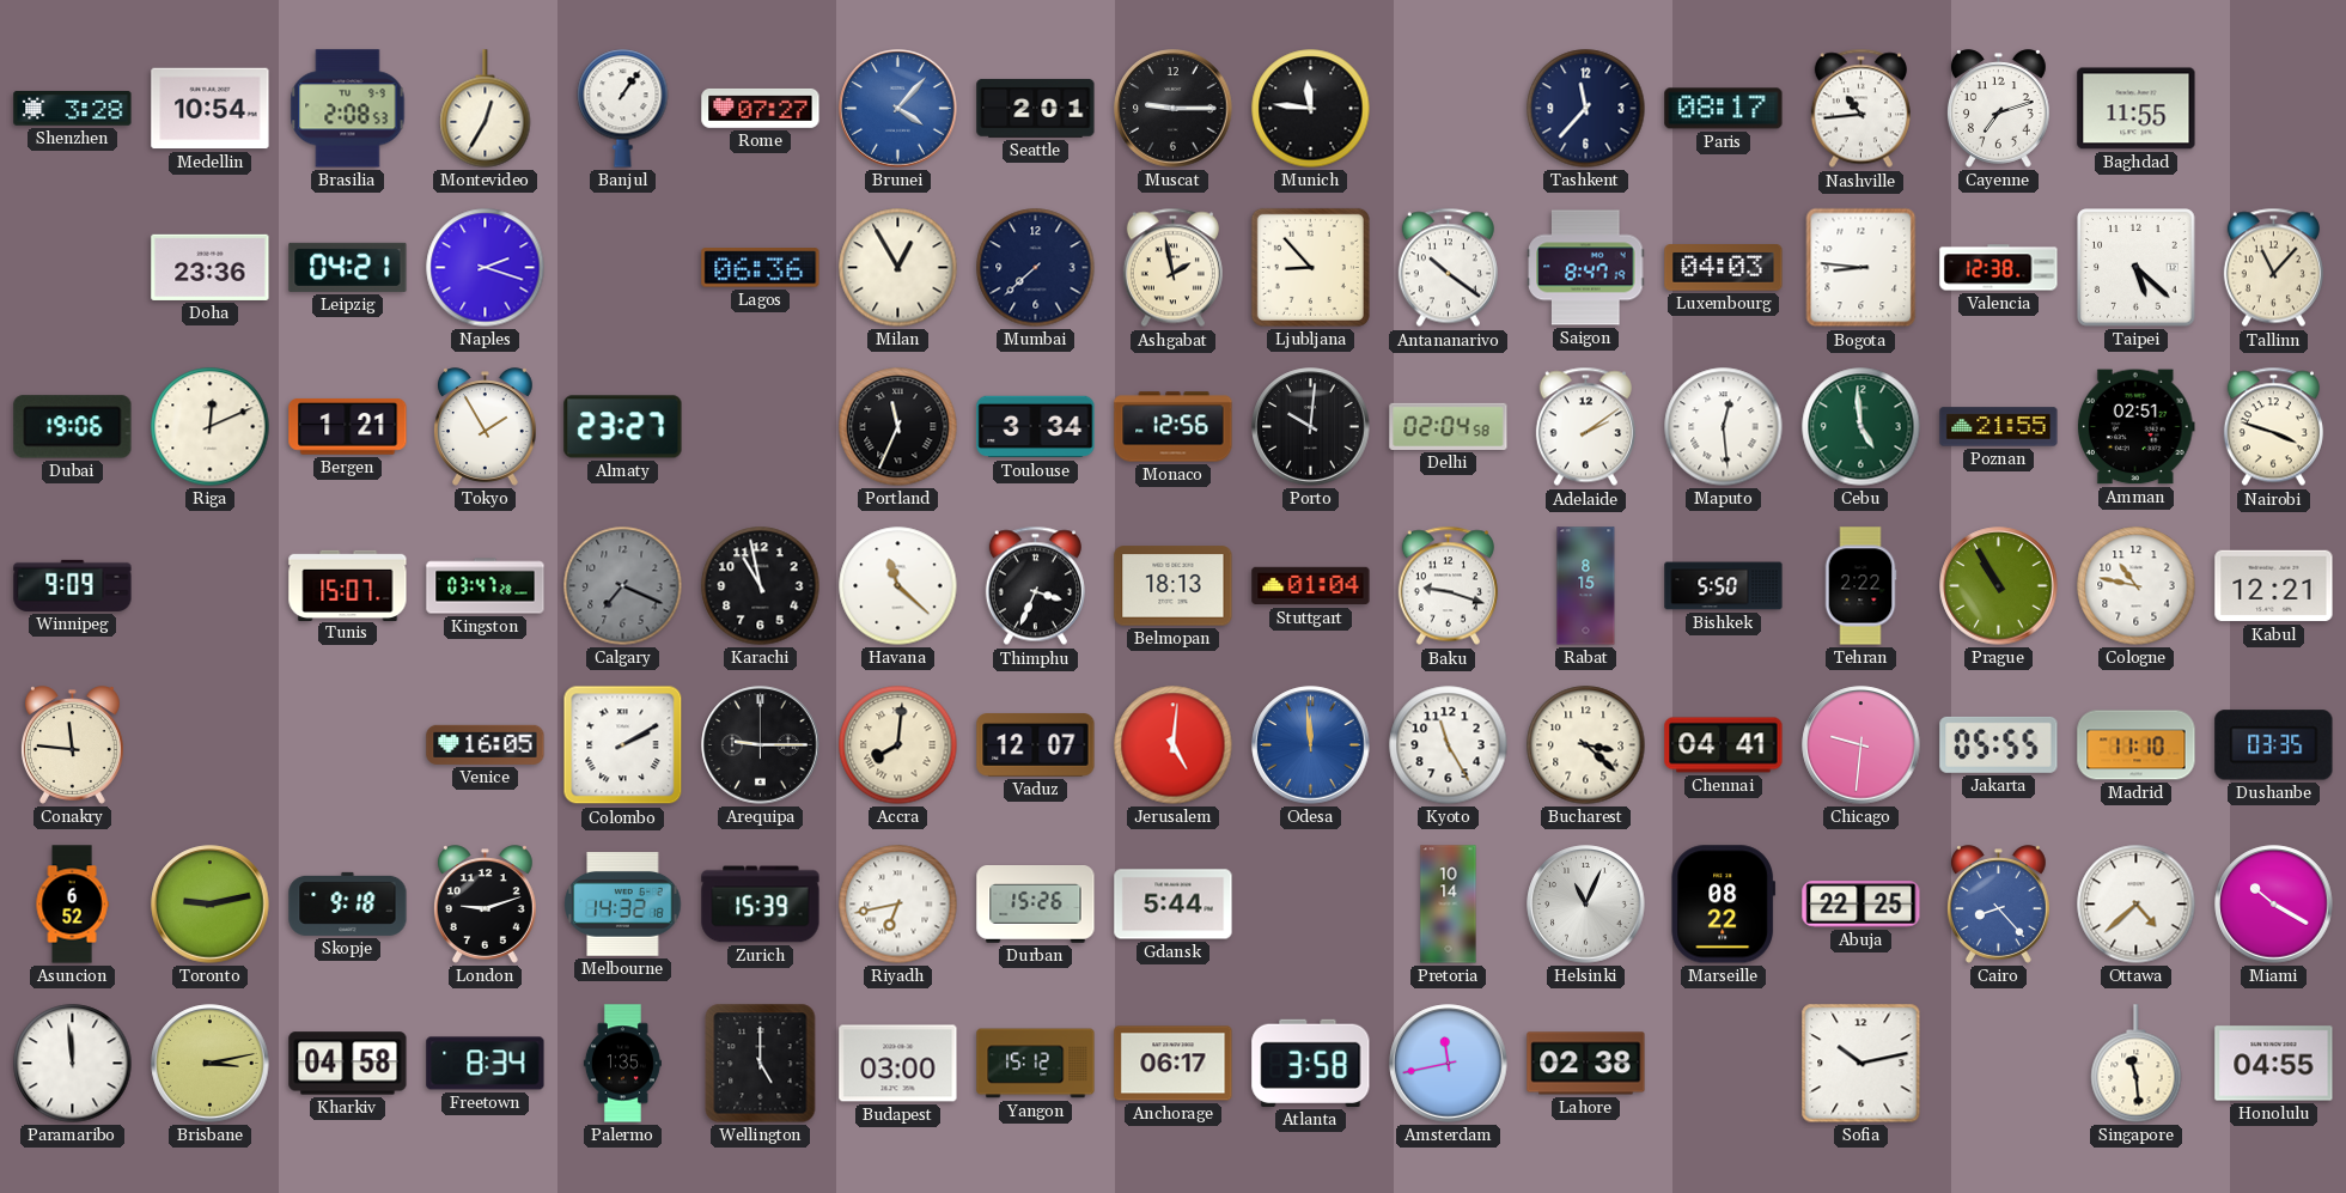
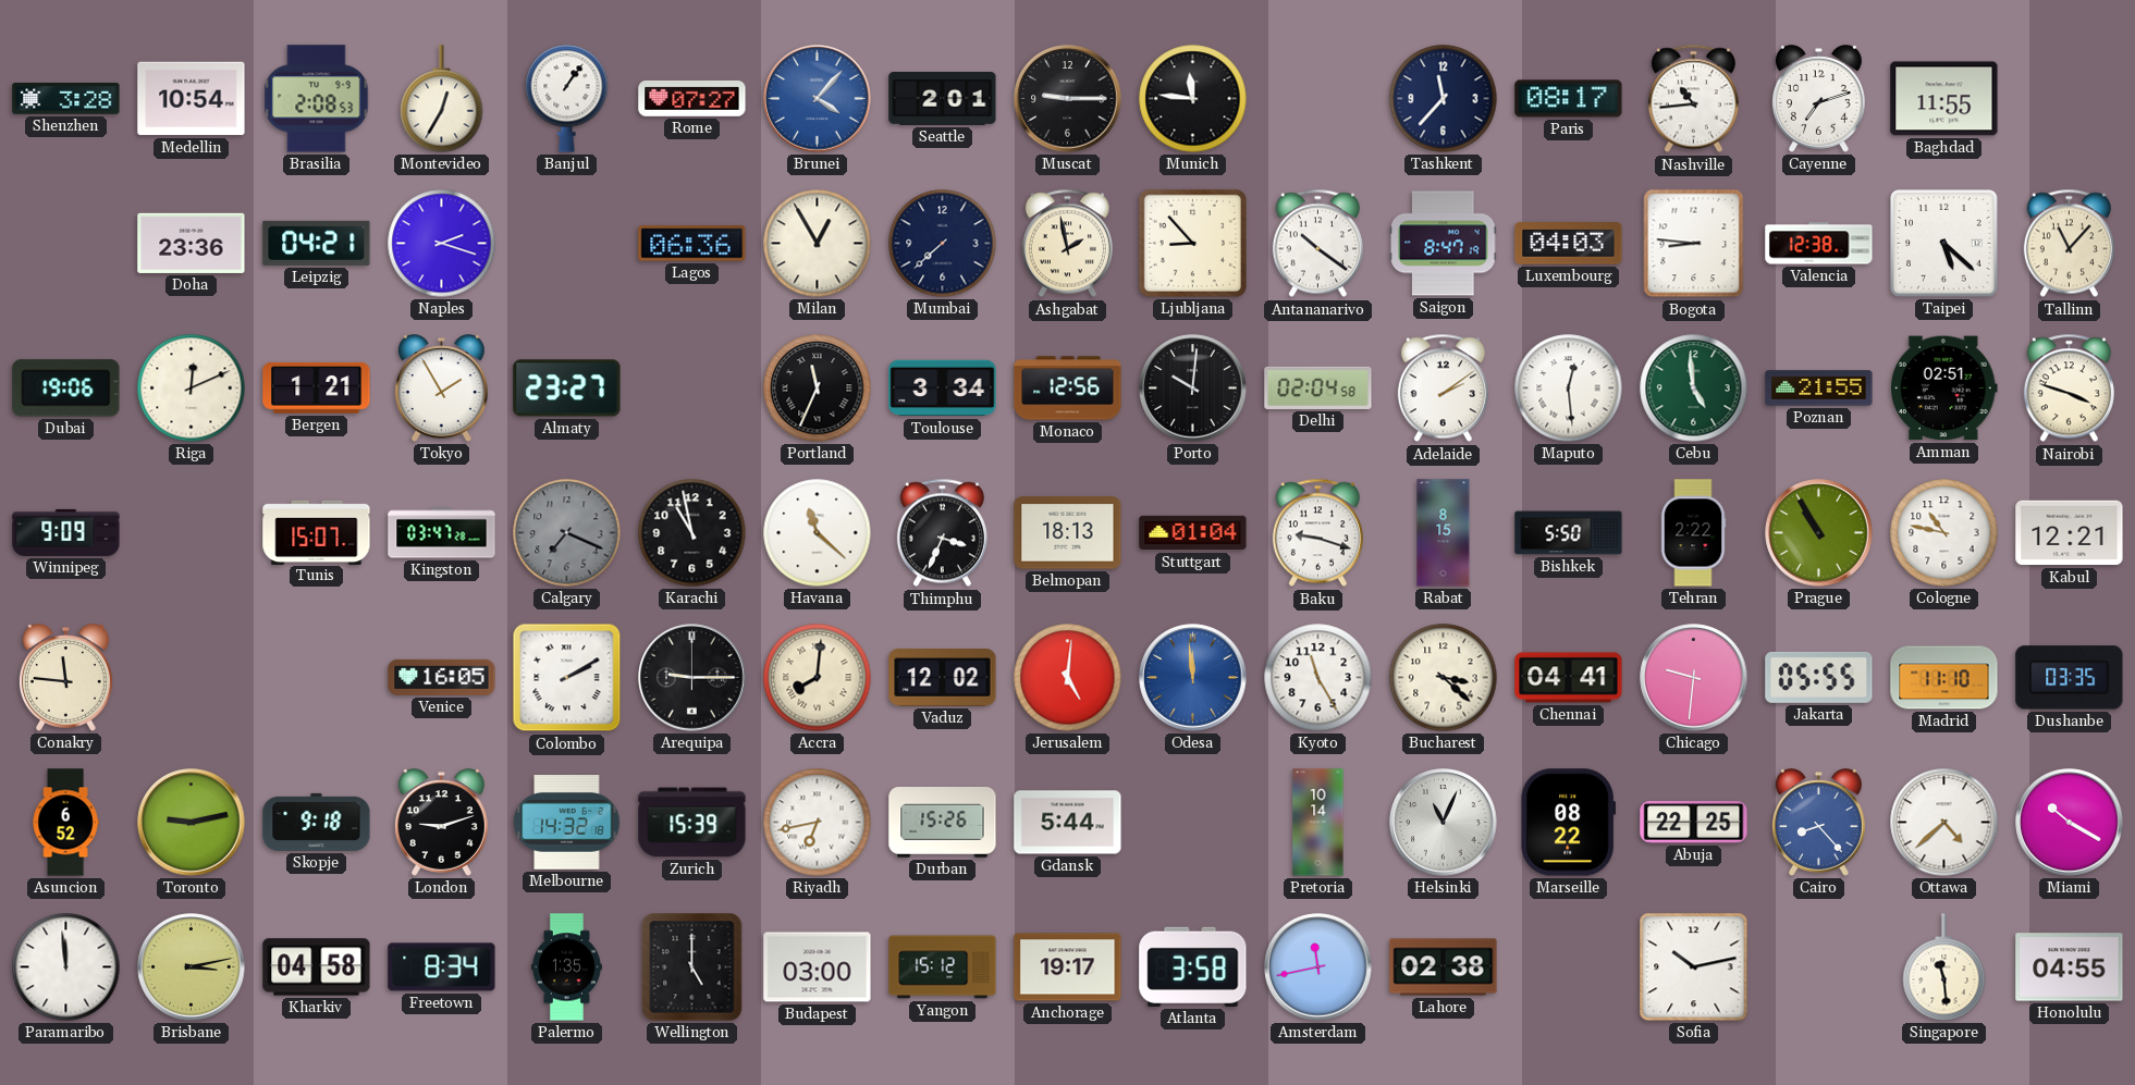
Vaduz: 12:07 -> 12:02 (943, 678)
Anchorage: 06:17 -> 19:17 (1068, 967)
